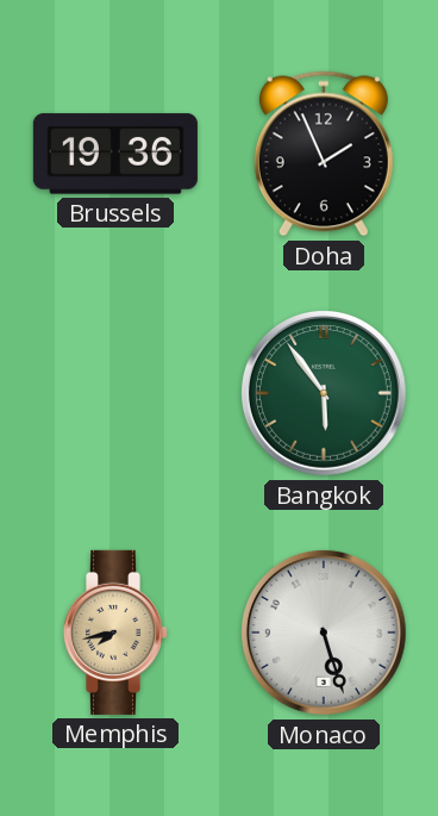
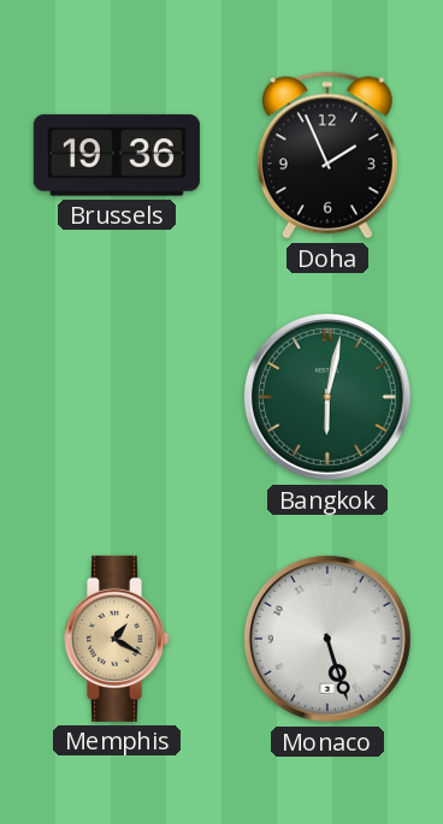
Bangkok: 5:54 -> 6:02 (327, 397)
Memphis: 7:43 -> 1:20 (116, 639)
